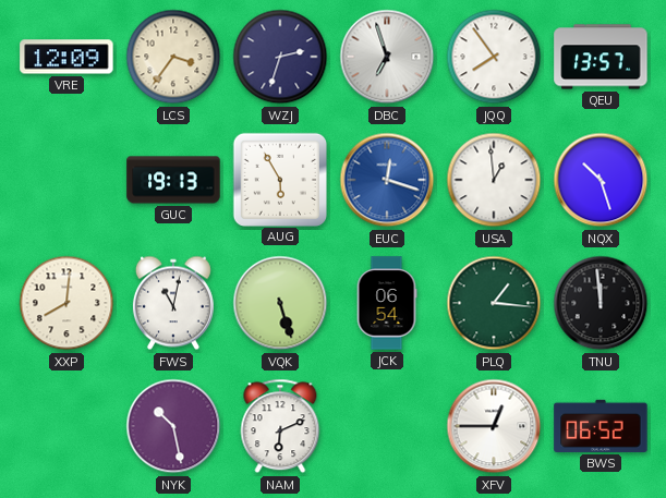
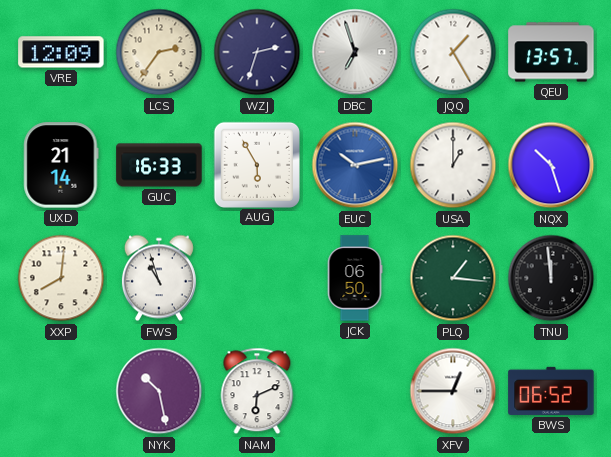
LCS: 3:36 -> 2:36 (159, 52)
JQQ: 7:54 -> 1:25 (453, 52)
UXD: none -> 21:14 (61, 165)
GUC: 19:13 -> 16:33 (159, 165)
EUC: 12:18 -> 10:13 (355, 165)
USA: 12:59 -> 1:00 (453, 165)
FWS: 11:02 -> 10:57 (159, 278)
VQK: 5:27 -> none (280, 303)
JCK: 06:54 -> 06:50 (355, 278)
